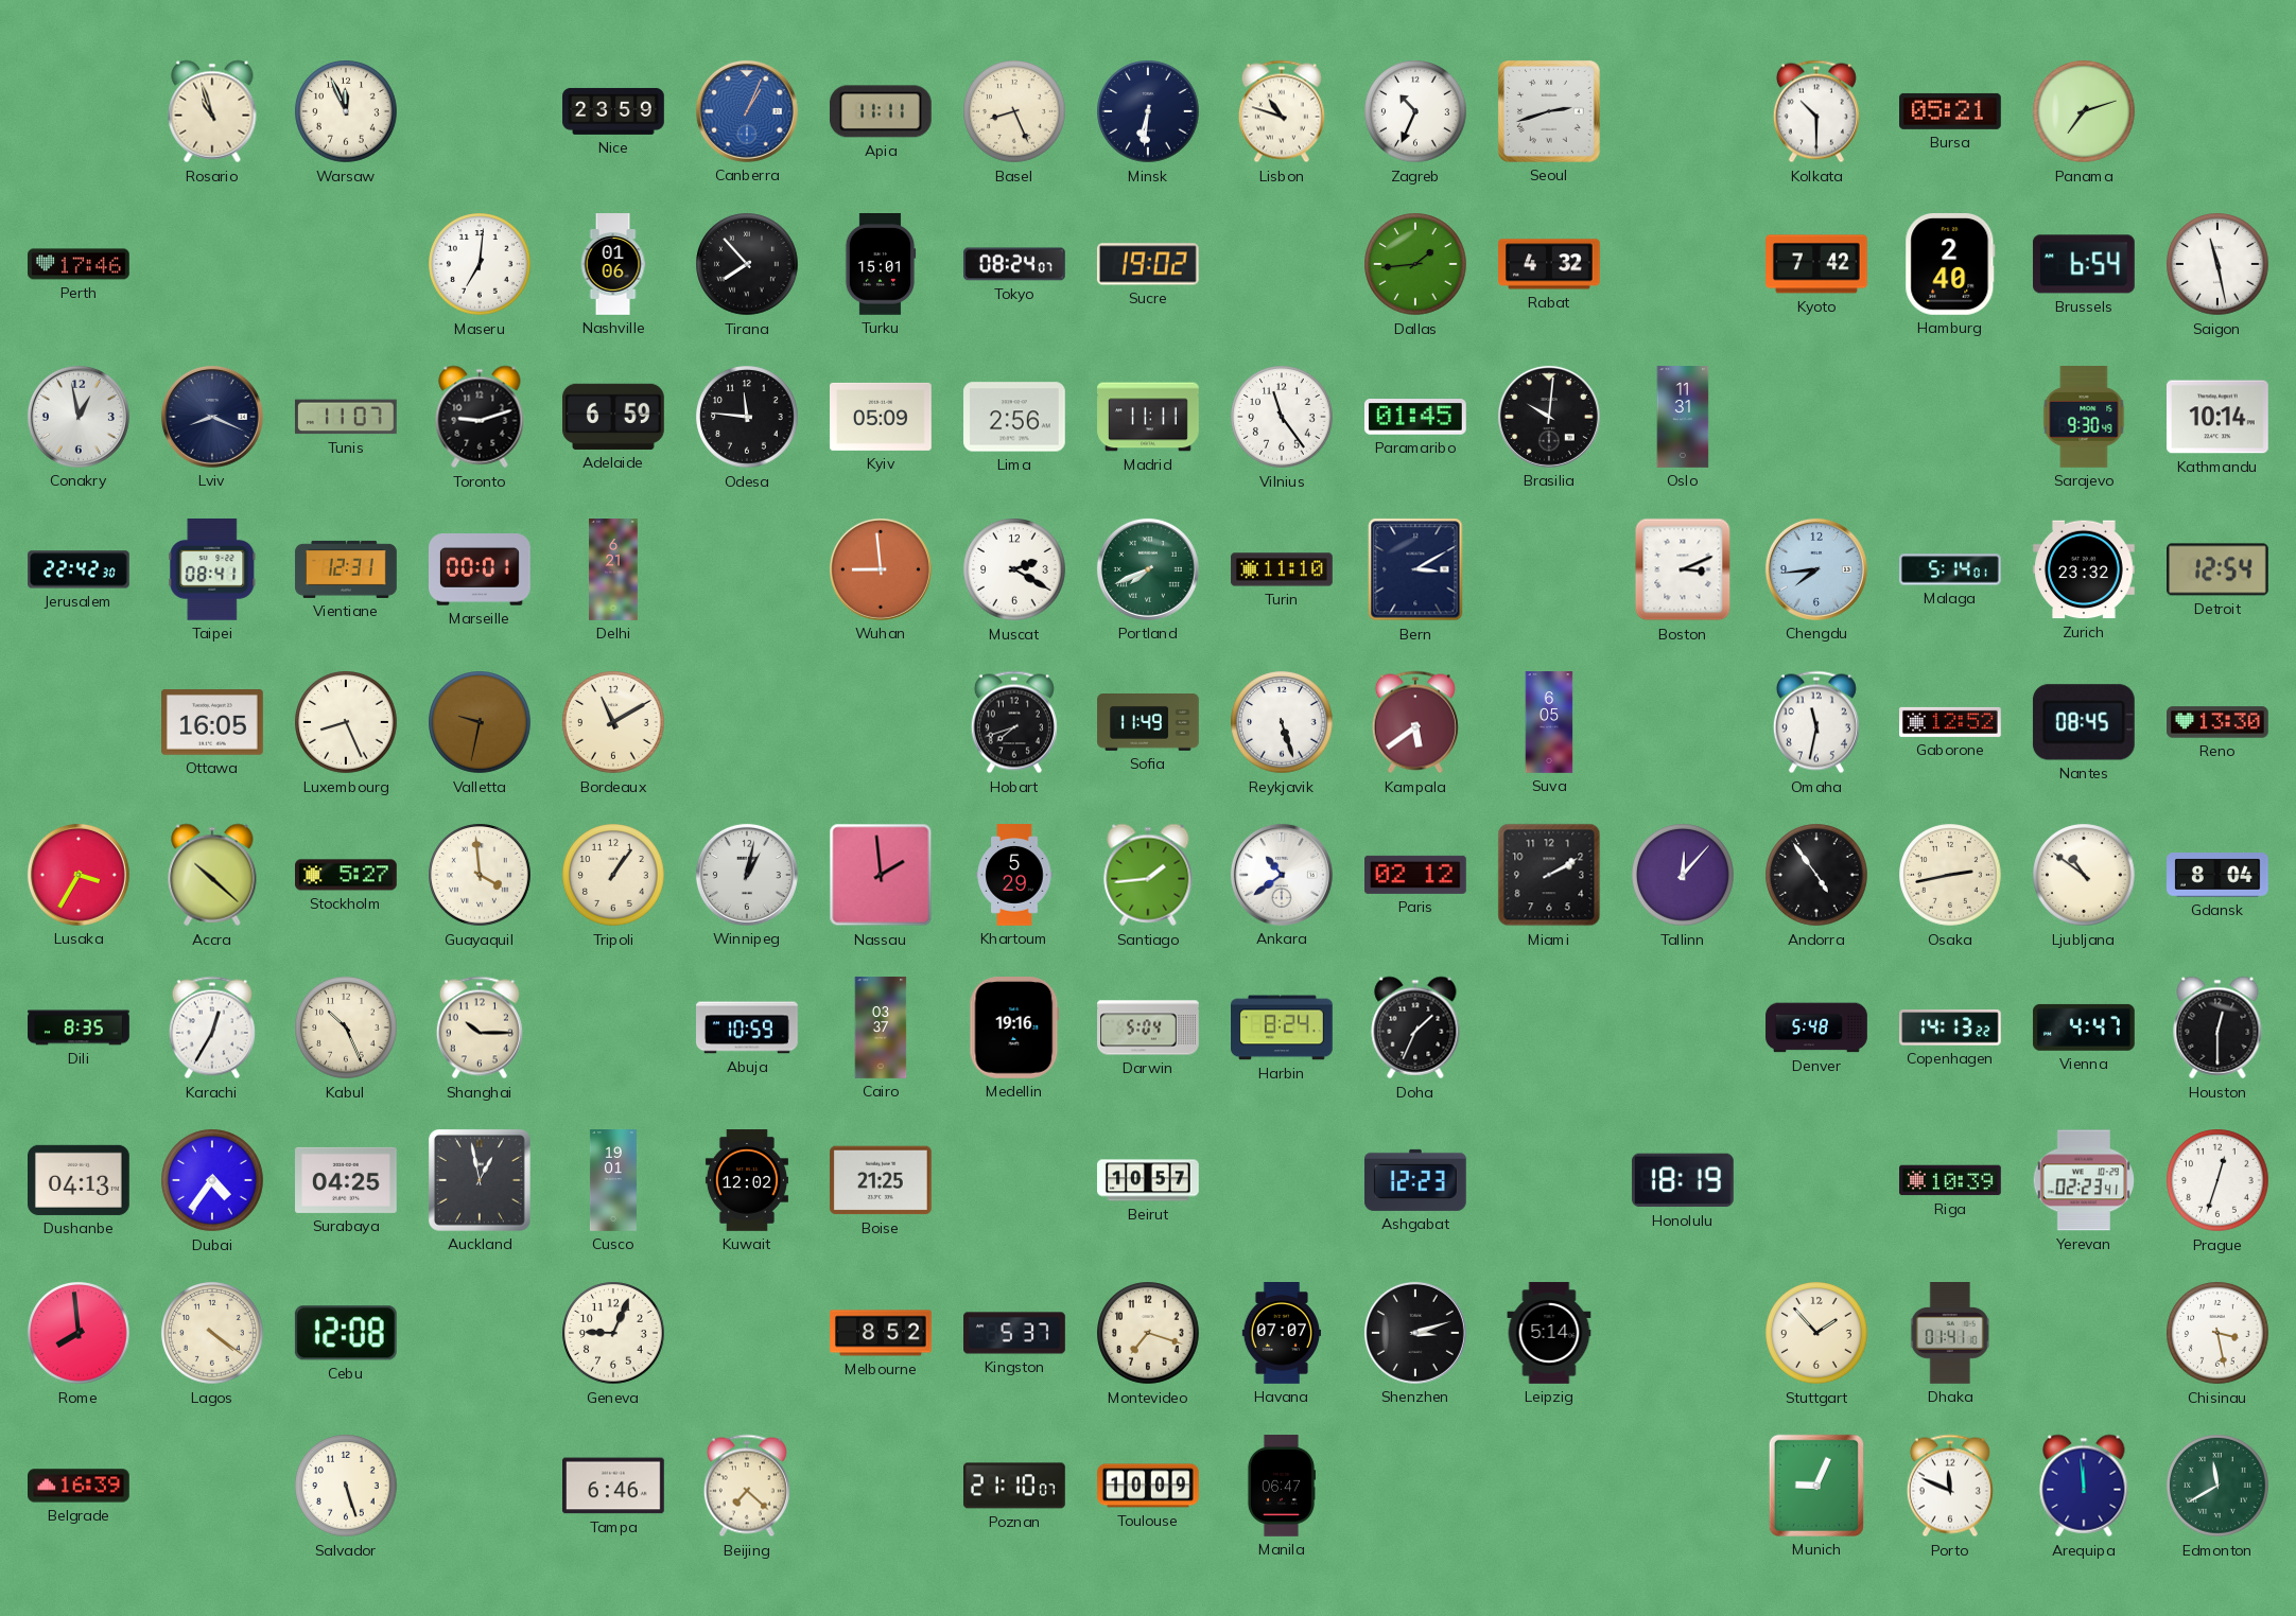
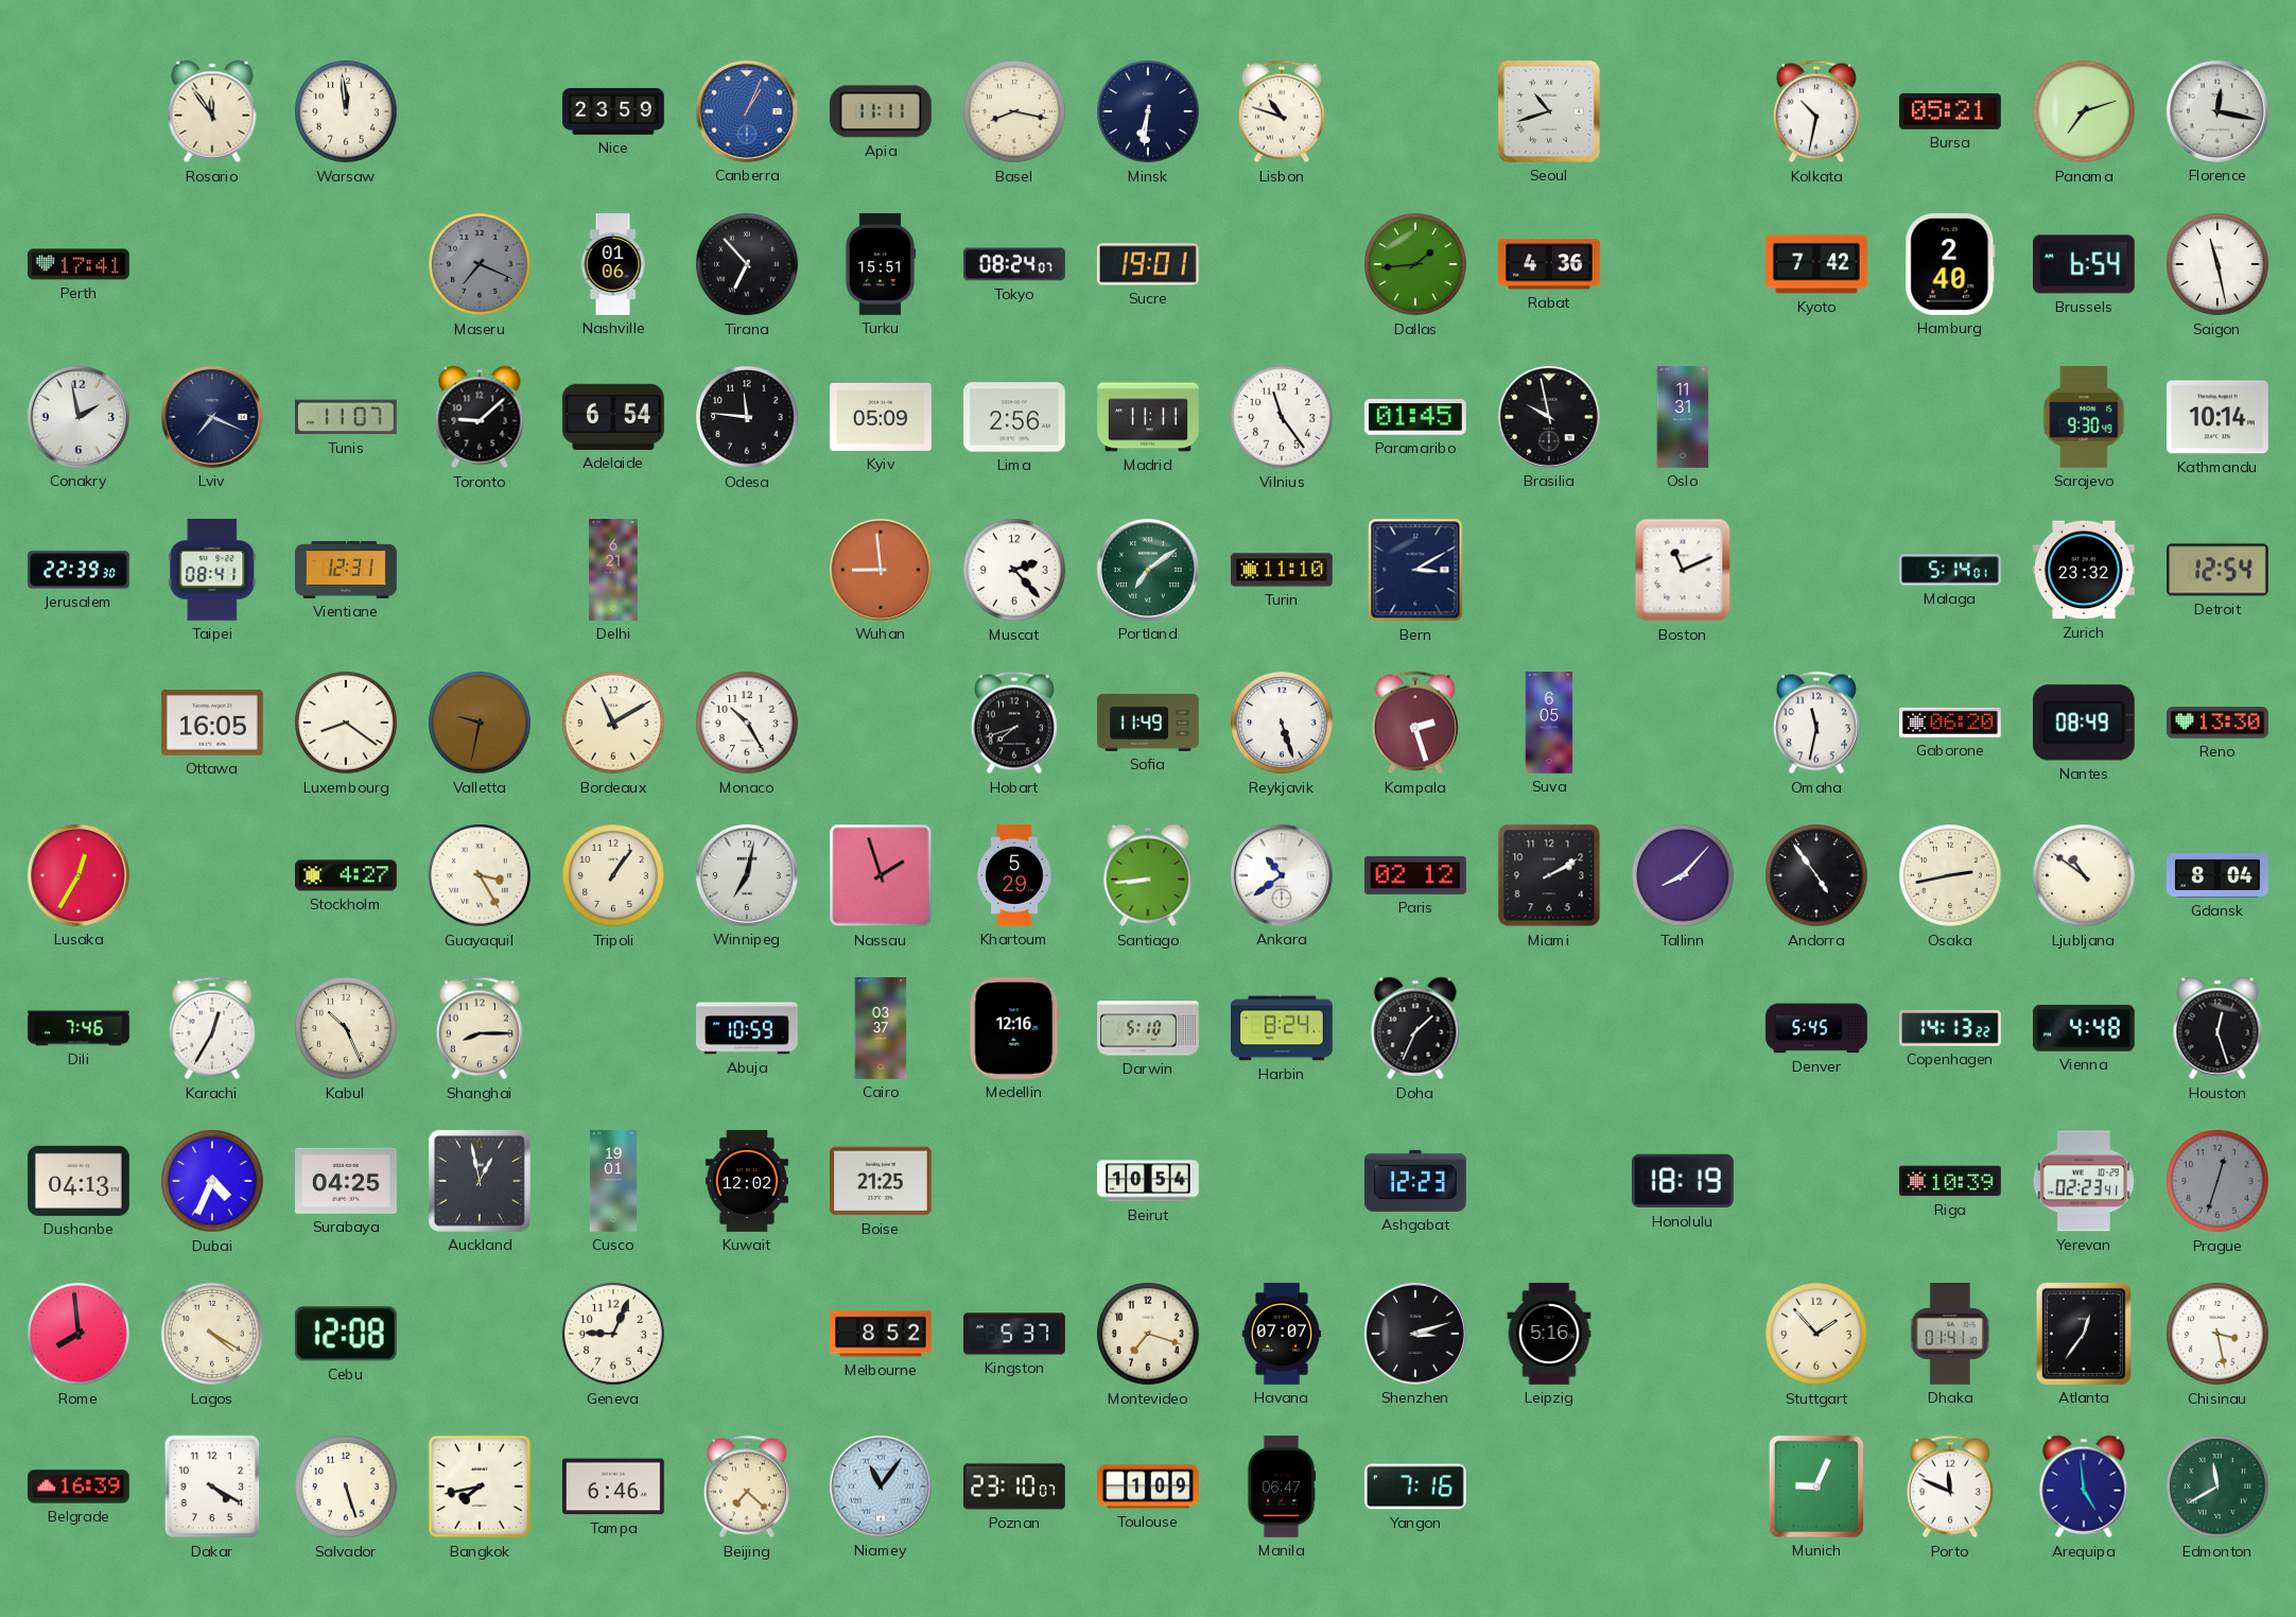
Rosario: 10:57 -> 11:54 (212, 111)
Warsaw: 11:56 -> 11:59 (346, 111)
Basel: 8:26 -> 8:17 (1014, 111)
Zagreb: 10:34 -> none (1415, 111)
Seoul: 2:42 -> 10:42 (1549, 111)
Kolkata: 10:30 -> 10:32 (1816, 111)
Florence: none -> 12:17 (2217, 111)
Perth: 17:46 -> 17:41 (80, 264)
Maseru: 7:01 -> 7:19 (480, 264)
Maseru dial: white -> grey (480, 264)
Tirana: 7:53 -> 6:53 (747, 264)
Turku: 15:01 -> 15:51 (881, 265)
Sucre: 19:02 -> 19:01 (1148, 264)
Rabat: 4:32 -> 4:36 (1550, 264)
Conakry: 12:58 -> 1:58 (79, 417)
Lviv: 8:19 -> 7:19 (212, 417)
Toronto: 9:12 -> 9:08 (480, 417)
Adelaide: 6:59 -> 6:54 (614, 417)
Brasilia: 10:01 -> 9:58 (1549, 417)
Jerusalem: 22:42 -> 22:39 (80, 570)
Marseille: 00:01 -> none (481, 569)
Muscat: 2:20 -> 2:23 (1014, 570)
Portland: 7:41 -> 7:09 (1148, 570)
Boston: 3:11 -> 11:11 (1683, 570)
Chengdu: 7:44 -> none (1816, 569)
Luxembourg: 8:26 -> 8:21 (346, 723)
Monaco: none -> 10:25 (747, 723)
Kampala: 5:39 -> 2:27 (1415, 723)
Gaborone: 12:52 -> 06:20 (1951, 723)
Nantes: 08:45 -> 08:49 (2084, 723)
Lusaka: 3:35 -> 12:35 (79, 875)
Accra: 10:22 -> none (212, 875)
Stockholm: 5:27 -> 4:27 (347, 875)
Guayaquil: 3:59 -> 3:25 (480, 875)
Winnipeg: 1:02 -> 7:02 (747, 875)
Nassau: 1:59 -> 1:57 (881, 875)
Santiago: 1:44 -> 8:44 (1148, 875)
Tallinn: 12:07 -> 8:07 (1683, 875)
Dili: 8:35 -> 7:46 (79, 1028)
Shanghai: 10:15 -> 8:15 (480, 1028)
Medellin: 19:16 -> 12:16 (1014, 1029)
Darwin: 5:04 -> 5:10 (1148, 1028)
Denver: 5:48 -> 5:45 (1816, 1028)
Vienna: 4:47 -> 4:48 (2084, 1028)
Houston: 12:30 -> 12:27 (2217, 1028)
Dubai: 4:36 -> 4:34 (212, 1181)
Beirut: 10:57 -> 10:54 (1149, 1181)
Prague dial: white -> grey (2217, 1181)
Lagos: 4:21 -> 4:20 (212, 1334)
Leipzig: 5:14 -> 5:16 (1549, 1334)
Atlanta: none -> 12:36 (2084, 1334)
Dakar: none -> 4:20 (212, 1486)
Bangkok: none -> 7:43 (480, 1486)
Niamey: none -> 11:06 (881, 1486)
Poznan: 21:10 -> 23:10 (1015, 1486)
Toulouse: 10:09 -> 1:09 (1148, 1486)
Yangon: none -> 7:16 (1416, 1486)
Arequipa: 11:59 -> 4:59 (2084, 1486)
